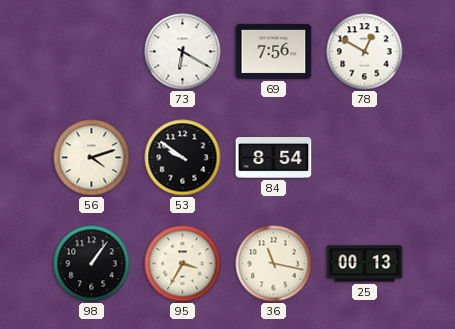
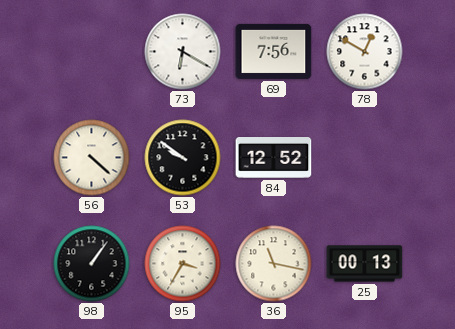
56: 4:12 -> 4:22 (92, 158)
84: 8:54 -> 12:52 (274, 158)
